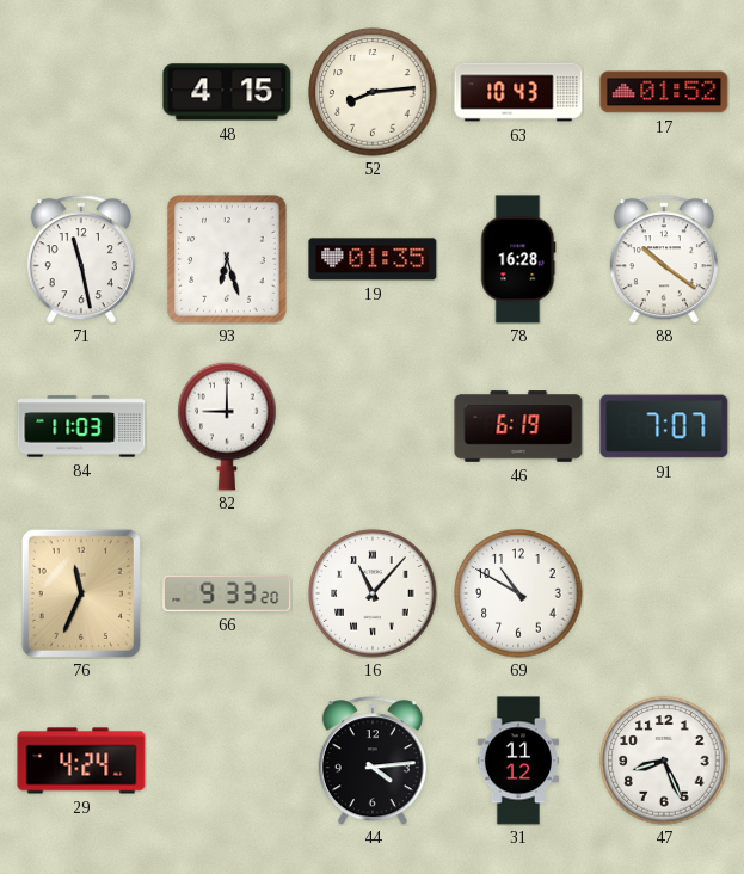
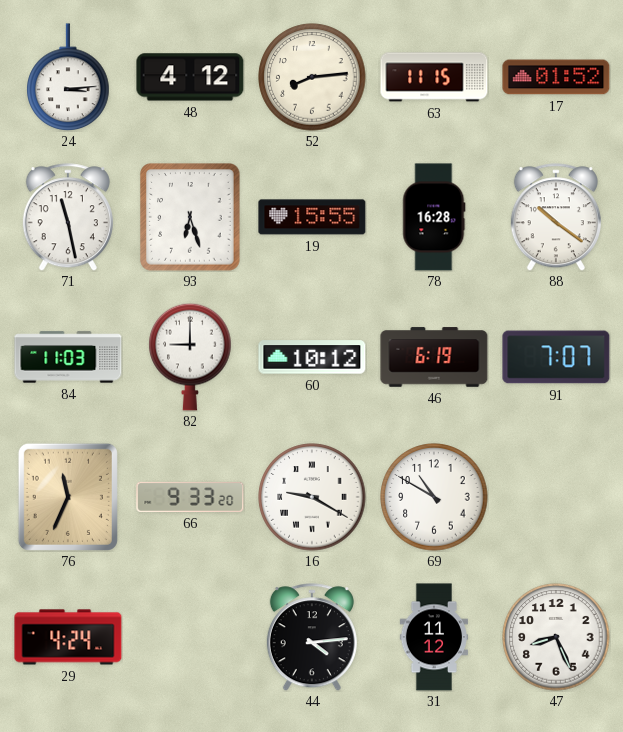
24: none -> 3:14 (68, 77)
48: 4:15 -> 4:12 (190, 77)
63: 10:43 -> 11:15 (434, 77)
19: 01:35 -> 15:55 (312, 217)
60: none -> 10:12 (312, 357)
16: 11:07 -> 9:20 (312, 497)
